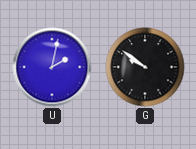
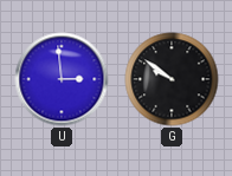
U: 2:02 -> 2:59 (62, 79)
